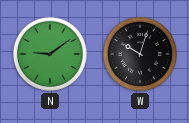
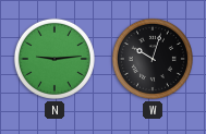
N: 9:09 -> 9:14 (54, 59)
